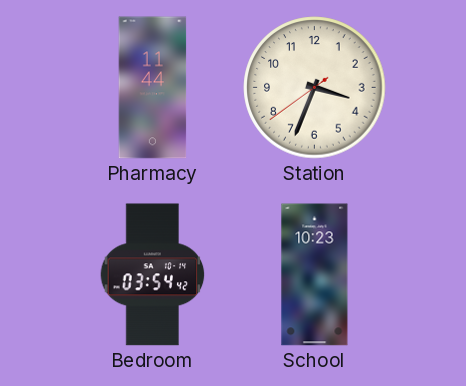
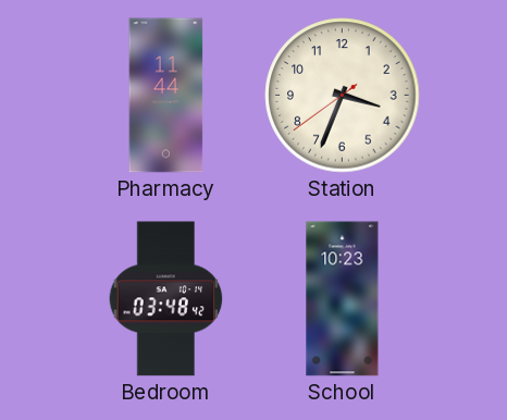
Bedroom: 03:54 -> 03:48 (166, 299)
